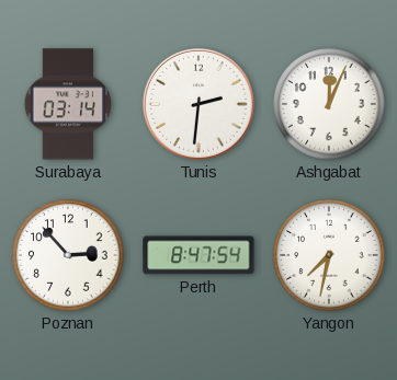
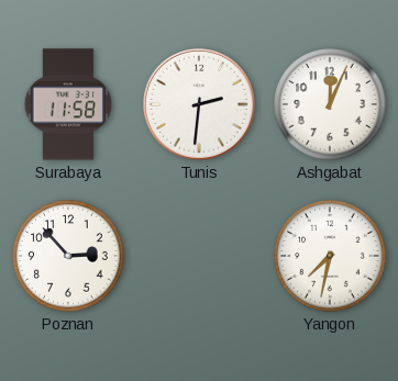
Surabaya: 03:14 -> 11:58 (68, 104)
Perth: 8:47 -> none (198, 255)
